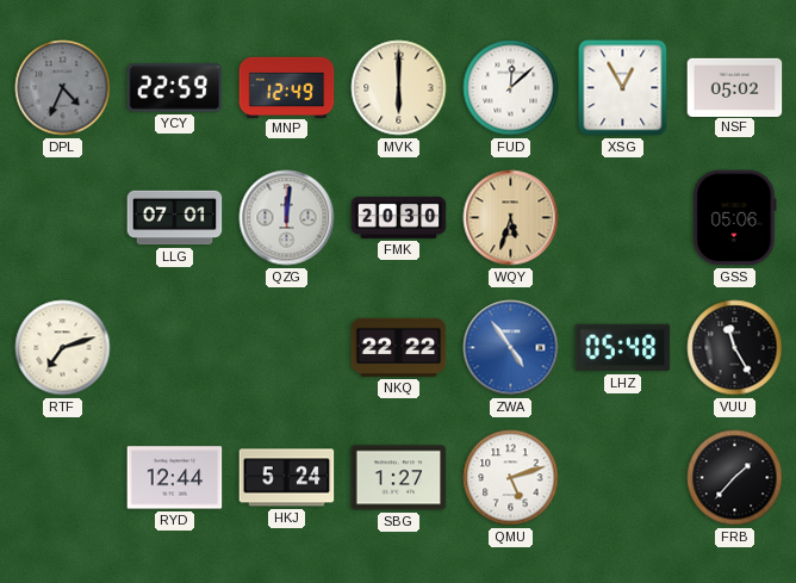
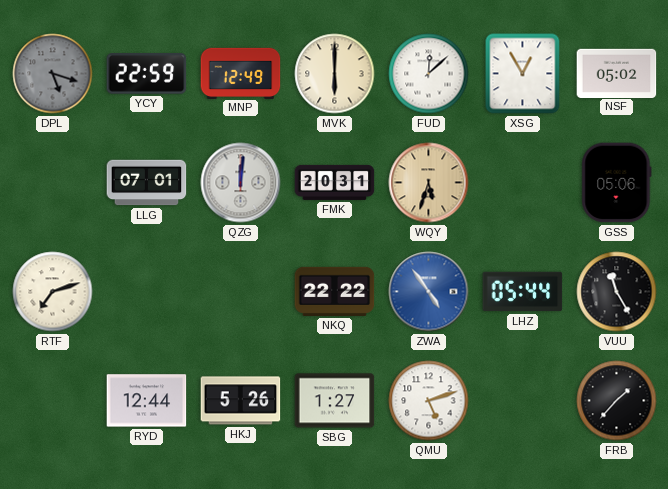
DPL: 4:34 -> 5:18 (53, 74)
FMK: 20:30 -> 20:31 (335, 182)
LHZ: 05:48 -> 05:44 (523, 292)
HKJ: 5:24 -> 5:26 (241, 401)
